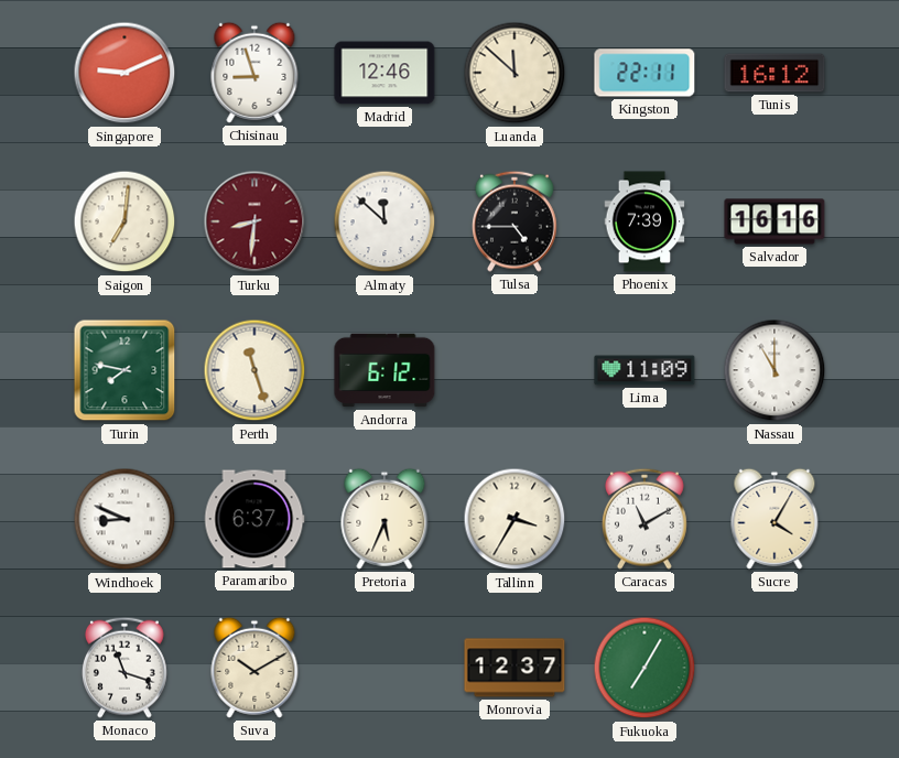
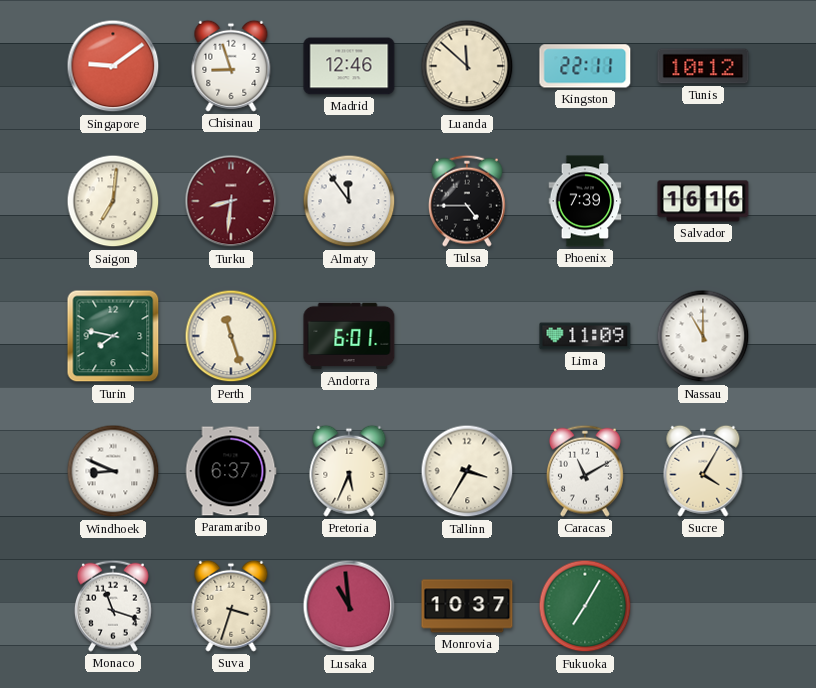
Singapore: 9:11 -> 9:09 (113, 66)
Tunis: 16:12 -> 10:12 (703, 66)
Almaty: 11:52 -> 11:54 (349, 201)
Andorra: 6:12 -> 6:01 (349, 336)
Suva: 10:10 -> 3:33 (231, 606)
Lusaka: none -> 10:59 (349, 606)
Monrovia: 12:37 -> 10:37 (467, 606)
